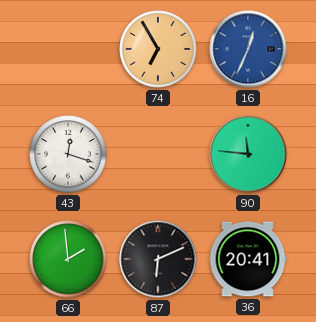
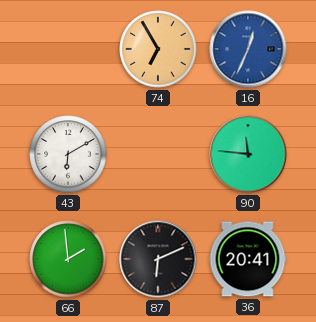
43: 12:18 -> 6:10 (68, 154)
